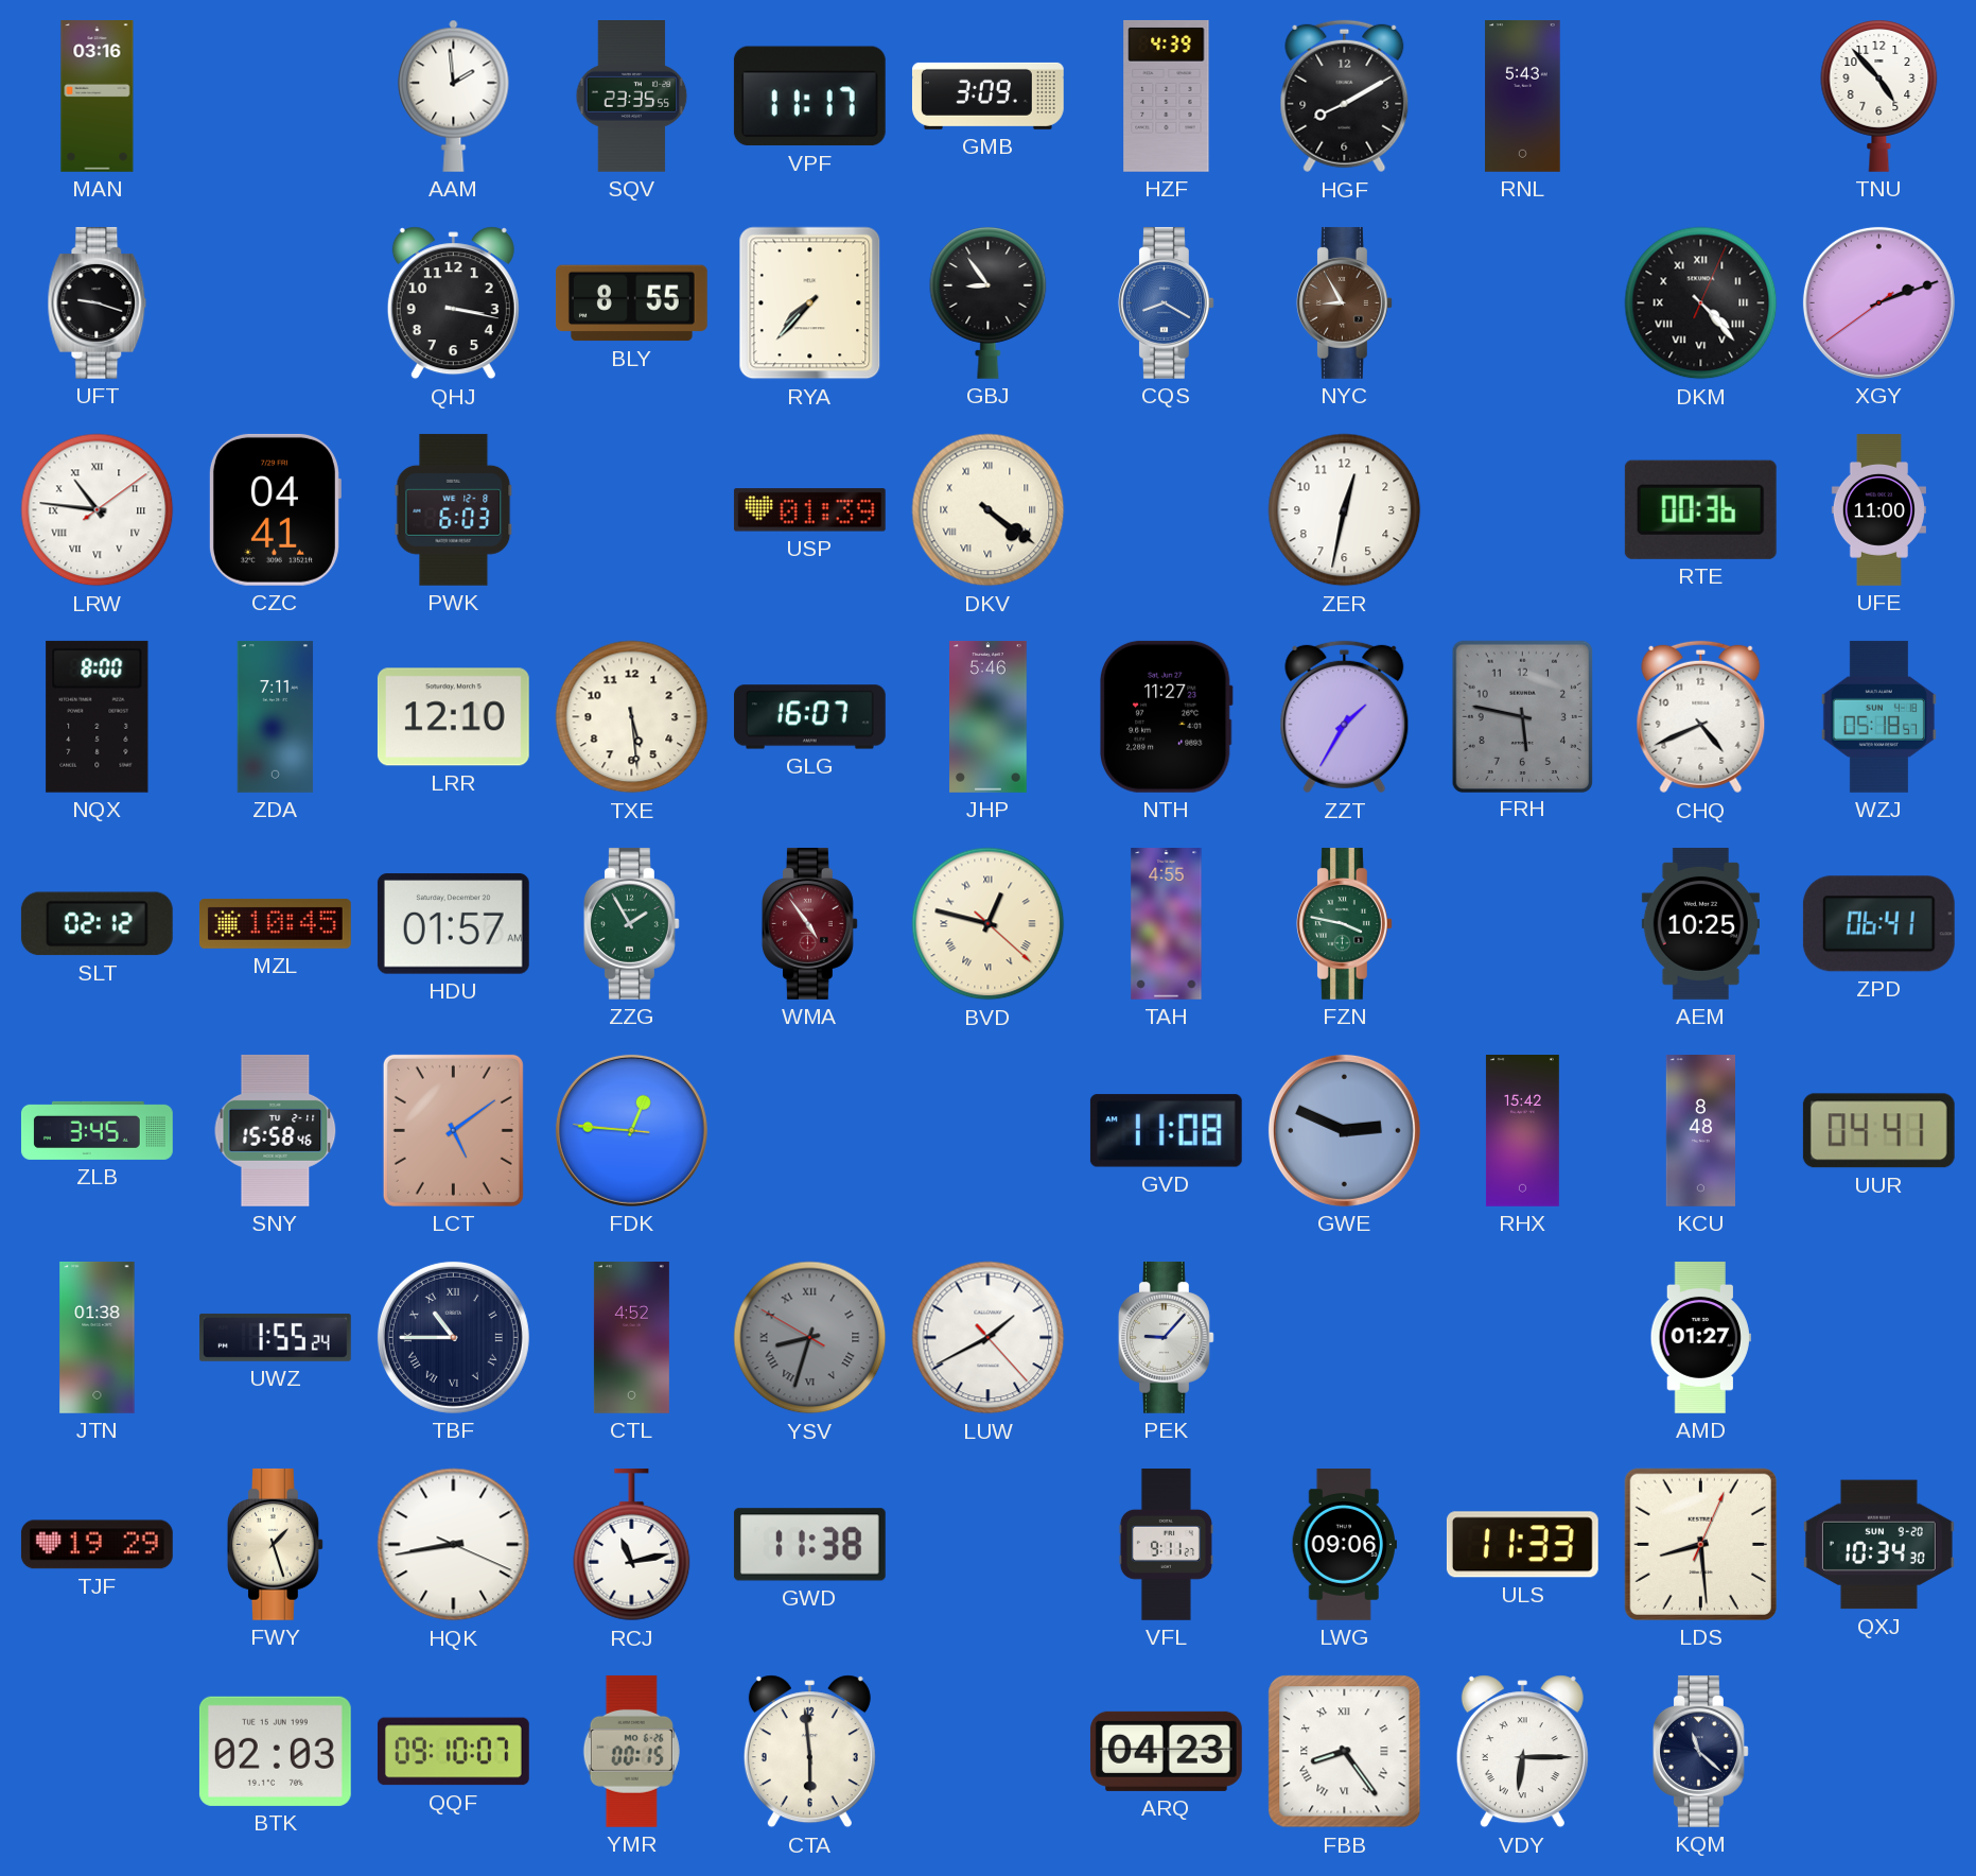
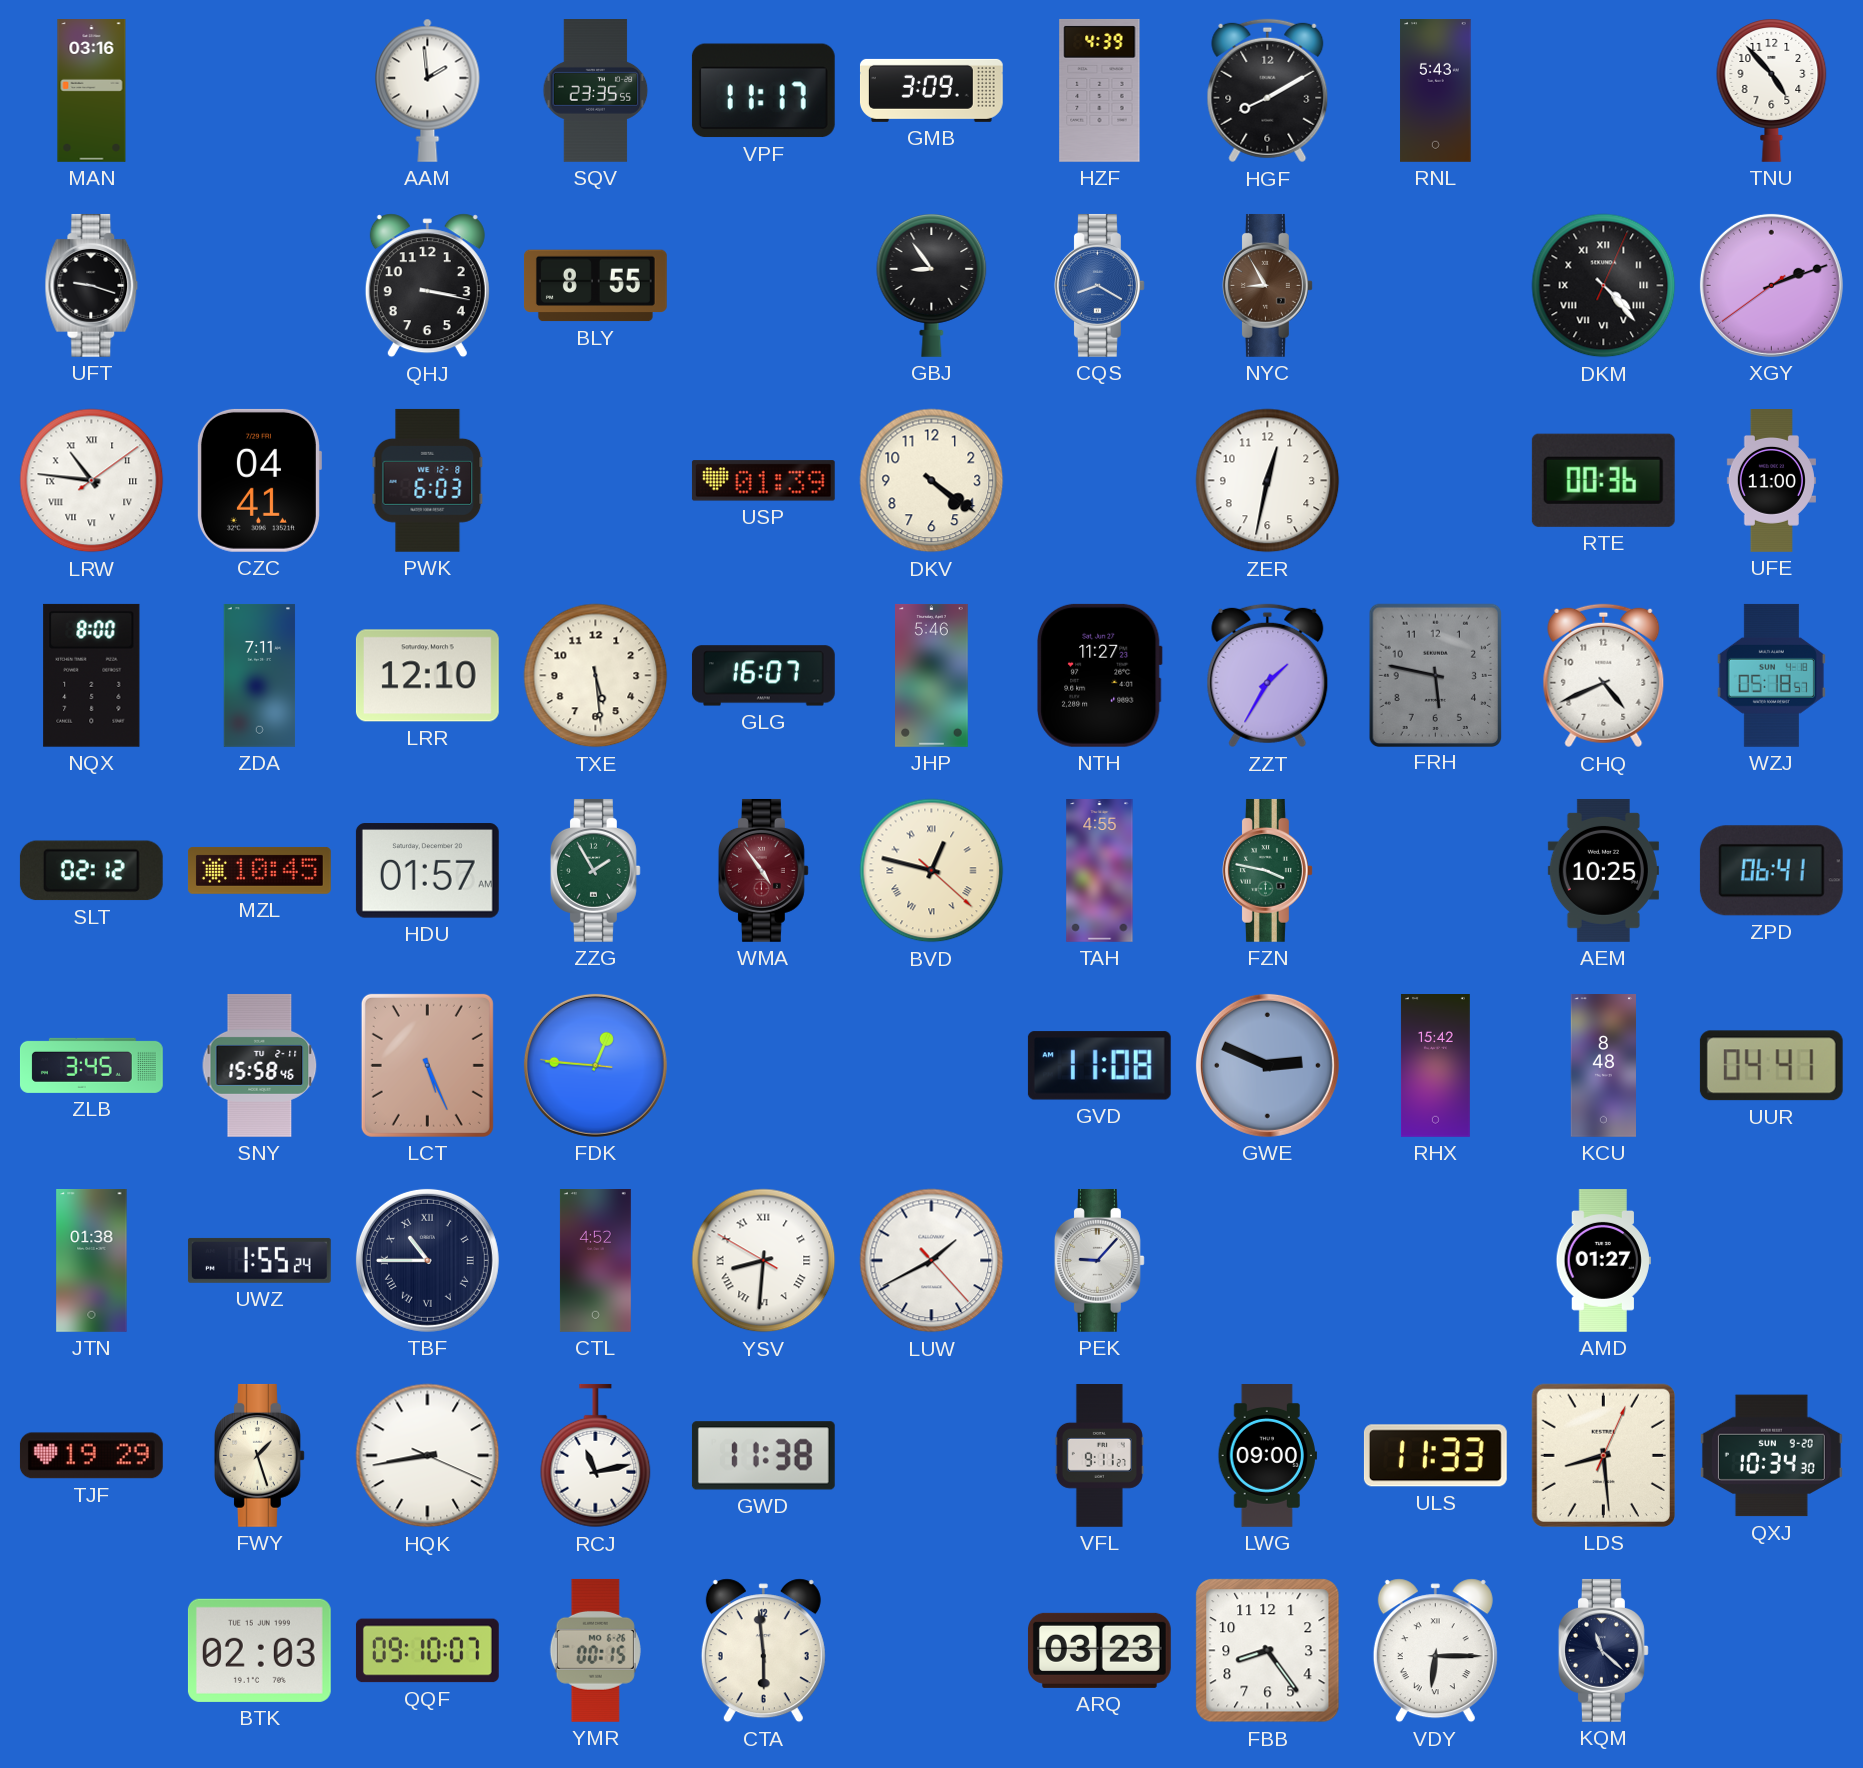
RYA: 7:37 -> none (810, 303)
DKV numerals: Roman -> Arabic (932, 481)
LCT: 5:09 -> 5:26 (427, 1065)
YSV: 8:32 -> 8:30 (764, 1261)
YSV dial: grey -> white (764, 1261)
LWG: 09:06 -> 09:00 (1267, 1456)
ARQ: 04:23 -> 03:23 (1099, 1650)
FBB numerals: Roman -> Arabic (1268, 1651)
